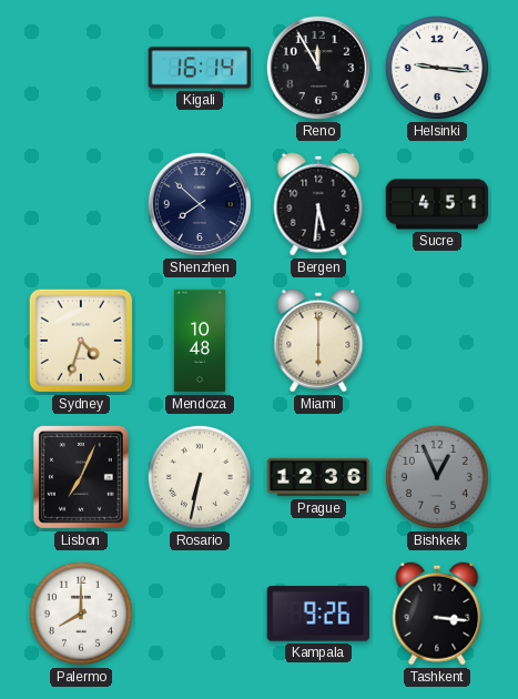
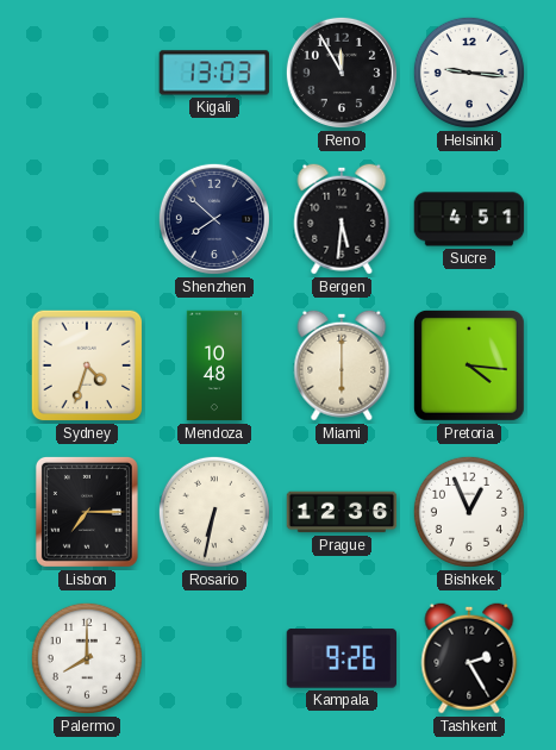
Kigali: 16:14 -> 13:03 (214, 73)
Pretoria: none -> 4:16 (469, 365)
Lisbon: 7:04 -> 7:15 (87, 512)
Bishkek dial: grey -> white (469, 512)
Tashkent: 3:16 -> 2:25 (469, 658)
